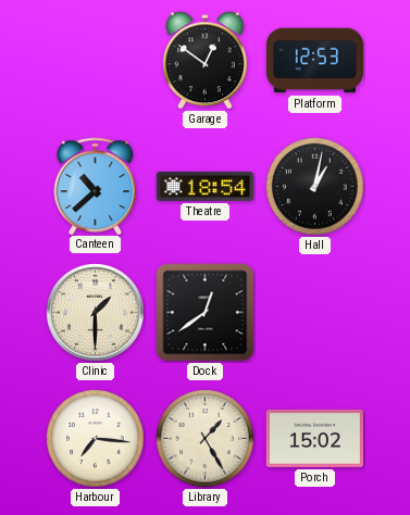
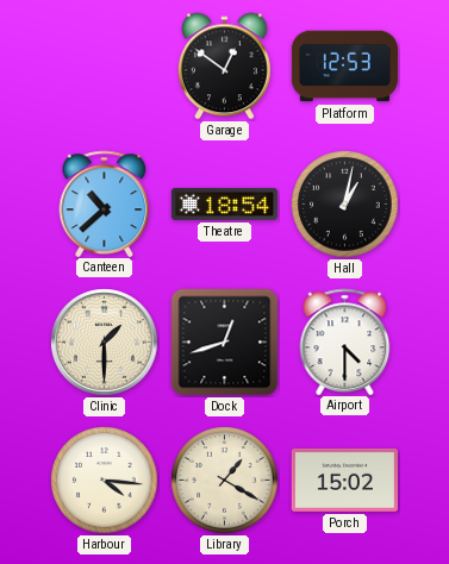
Dock: 12:39 -> 12:42 (225, 343)
Airport: none -> 4:30 (345, 341)
Harbour: 7:16 -> 4:16 (105, 481)
Library: 1:25 -> 1:20 (225, 481)
